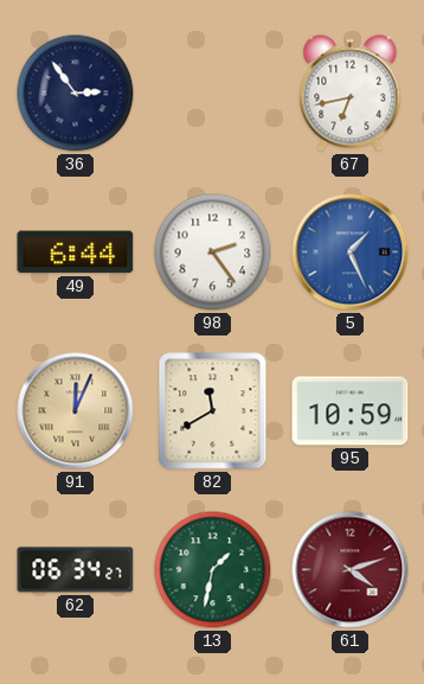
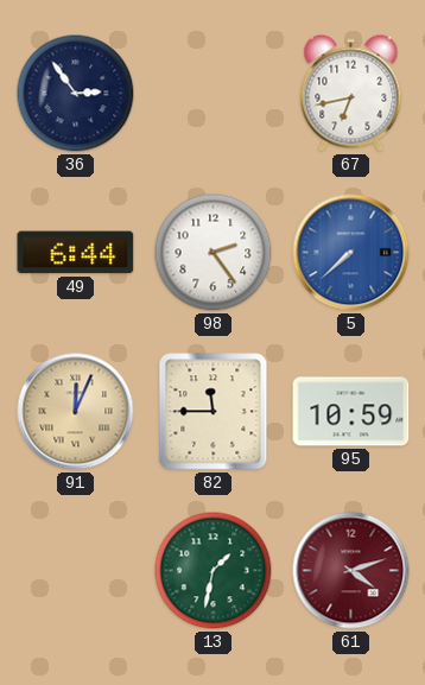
5: 1:26 -> 7:38 (351, 253)
82: 11:40 -> 11:45 (214, 412)
62: 06:34 -> none (76, 570)
